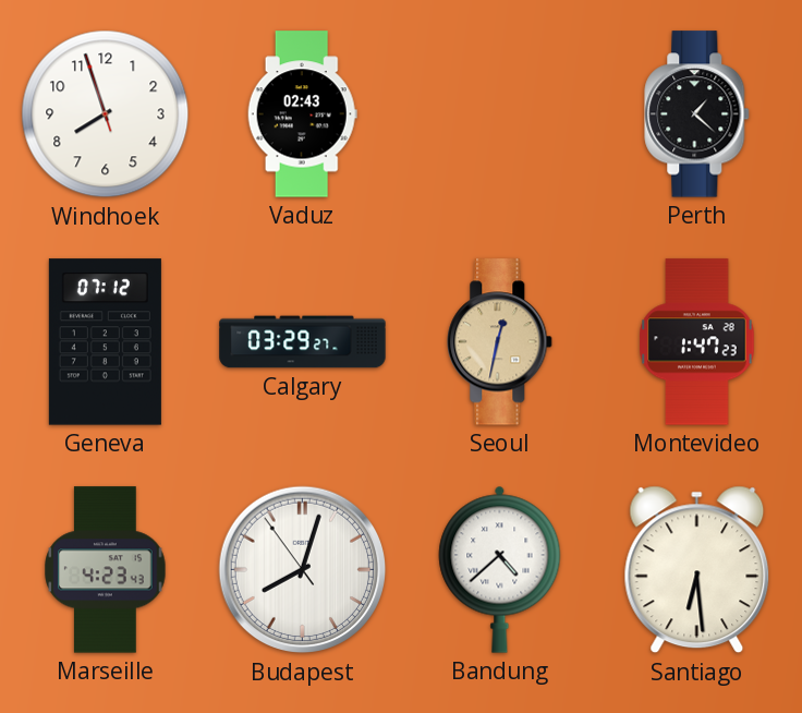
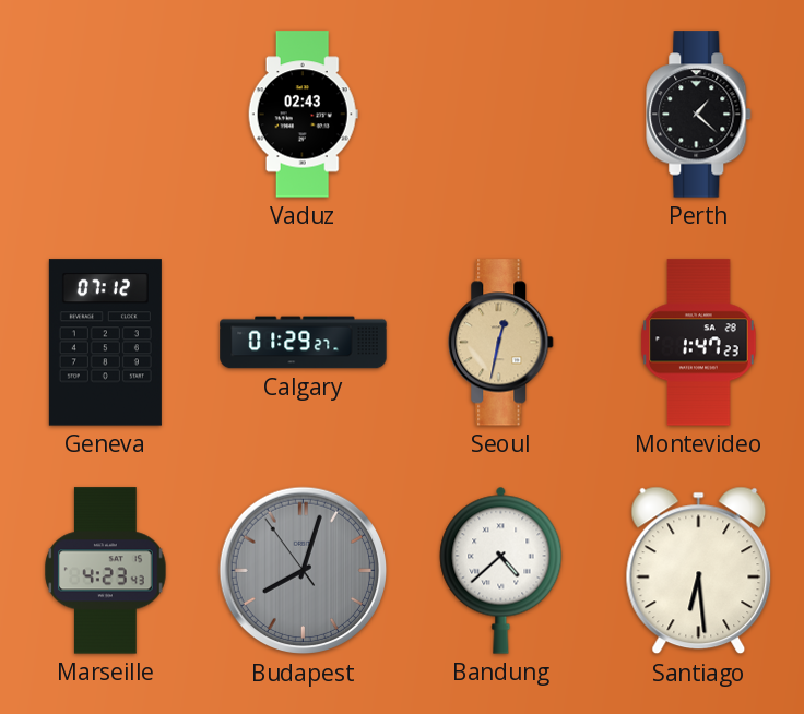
Windhoek: 7:56 -> none (106, 114)
Calgary: 03:29 -> 01:29 (304, 343)
Budapest dial: white -> grey (304, 571)
